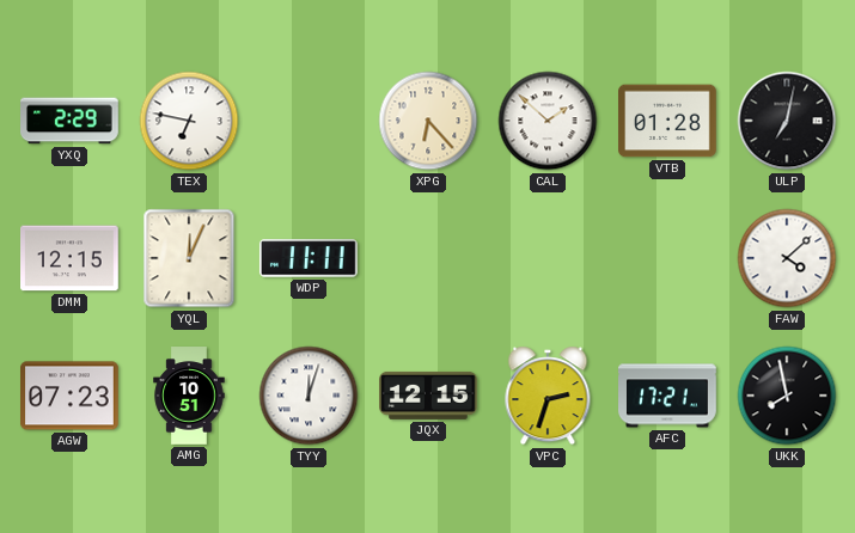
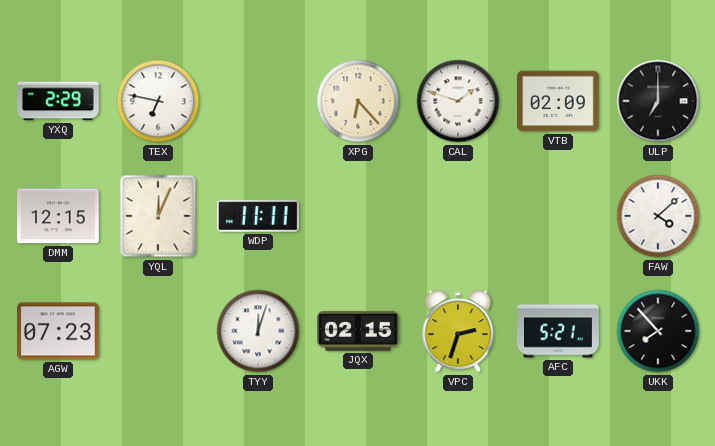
CAL: 1:52 -> 1:48 (458, 101)
VTB: 01:28 -> 02:09 (559, 101)
ULP: 7:02 -> 7:00 (658, 101)
AMG: 10:51 -> none (189, 396)
JQX: 12:15 -> 02:15 (359, 331)
AFC: 17:21 -> 5:21 (559, 331)
UKK: 7:58 -> 7:53 (658, 331)
